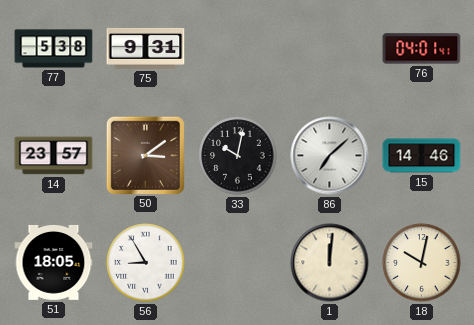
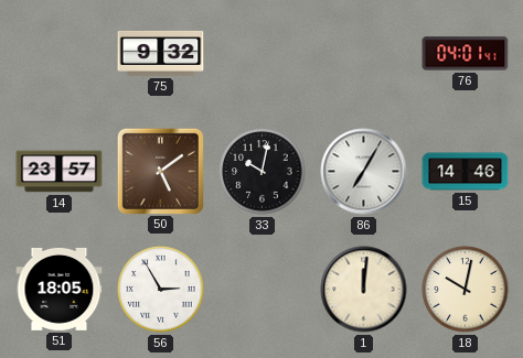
77: 5:38 -> none (54, 49)
75: 9:31 -> 9:32 (161, 53)
50: 3:09 -> 5:09 (160, 171)
86: 7:08 -> 7:05 (364, 172)
56: 8:55 -> 2:55 (161, 290)
